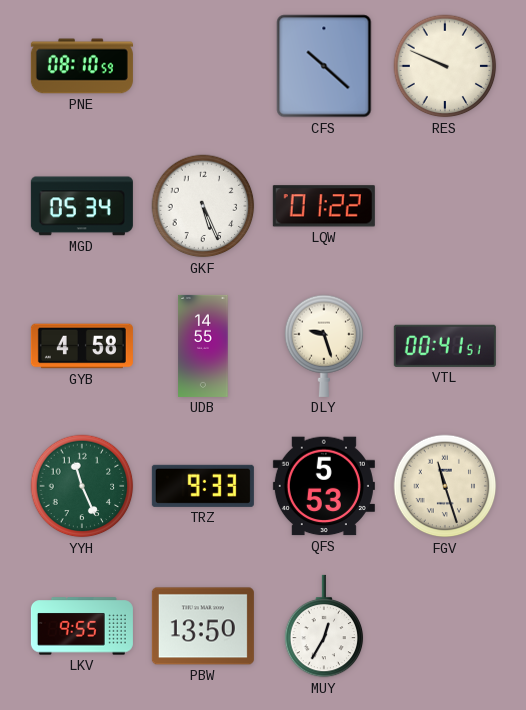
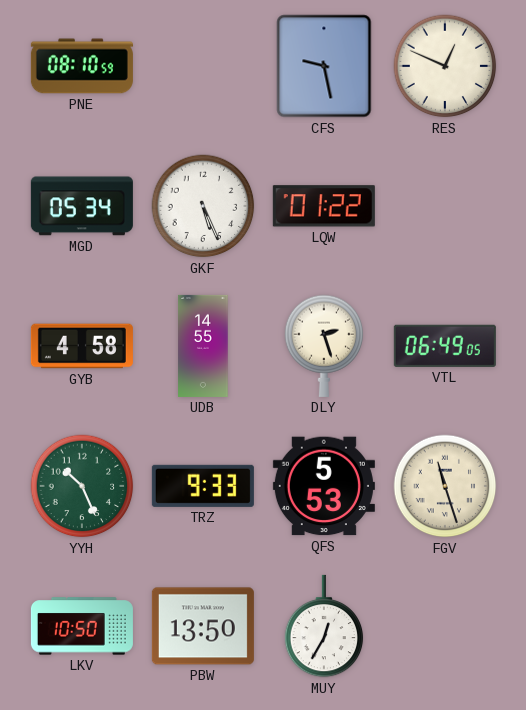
CFS: 10:22 -> 9:28 (324, 66)
RES: 9:49 -> 12:49 (445, 66)
DLY: 9:27 -> 2:27 (324, 346)
VTL: 00:41 -> 06:49 (445, 346)
YYH: 11:26 -> 10:26 (82, 486)
LKV: 9:55 -> 10:50 (82, 626)
